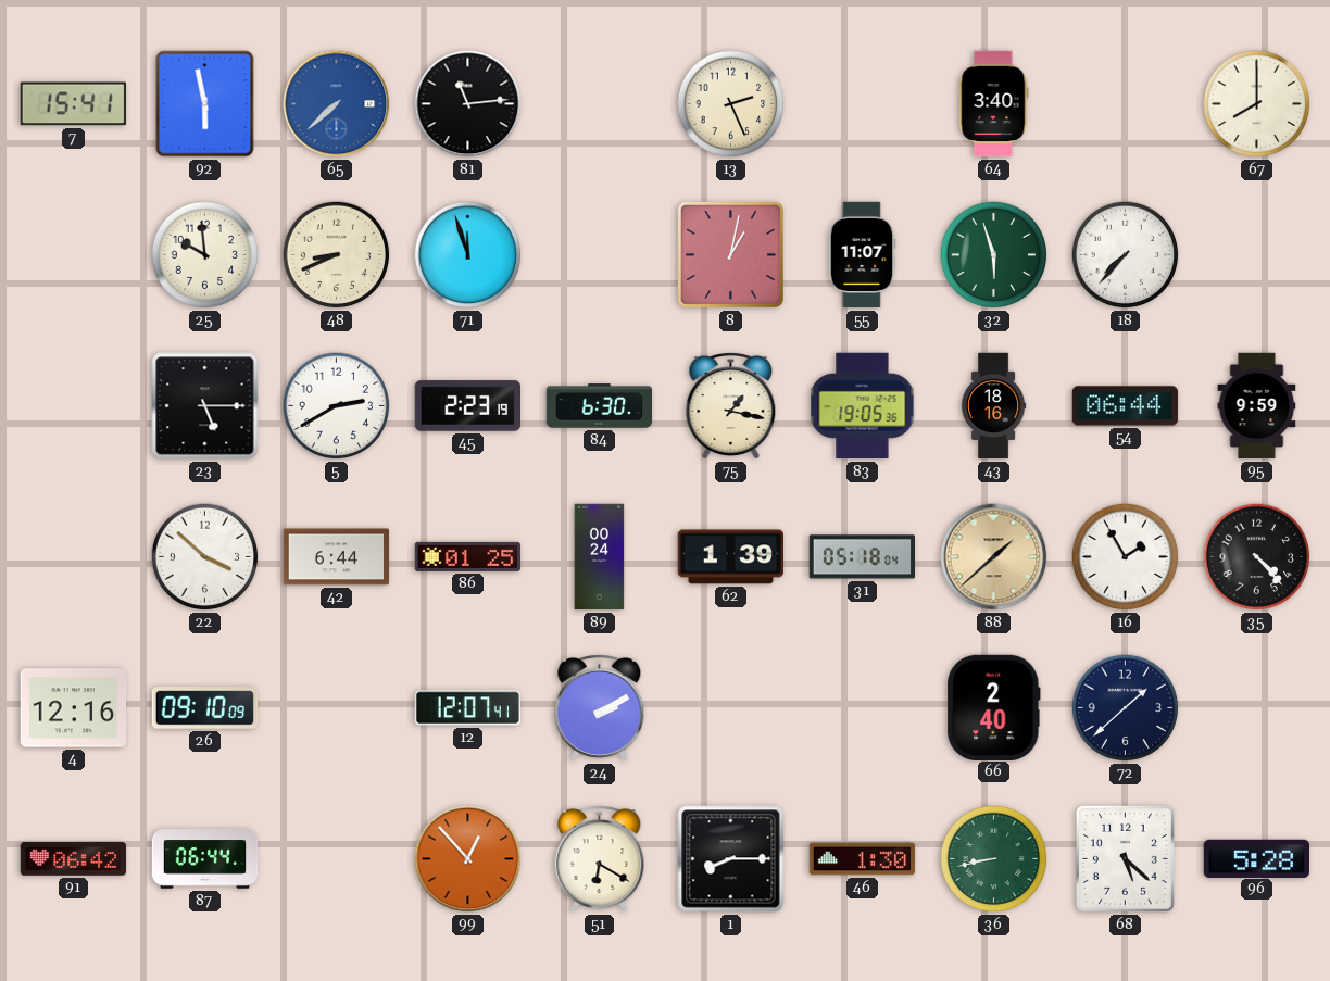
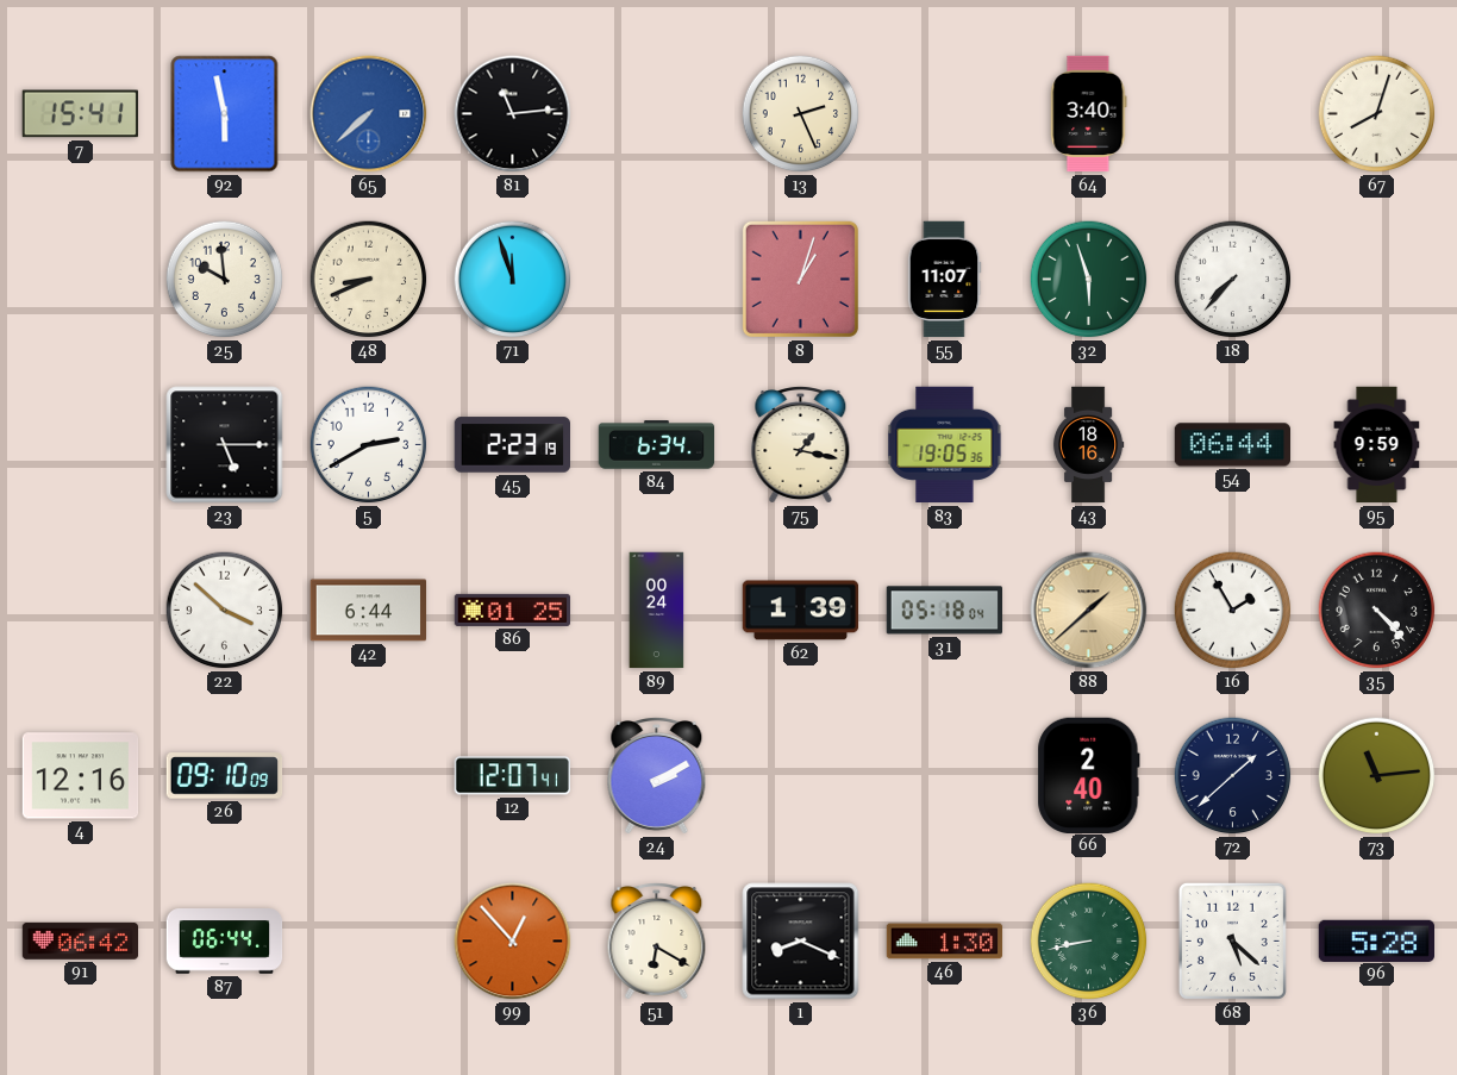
67: 8:00 -> 8:03 (1377, 114)
8: 1:02 -> 1:03 (800, 279)
84: 6:30 -> 6:34 (657, 445)
73: none -> 11:14 (1377, 776)
1: 8:15 -> 8:19 (801, 942)
